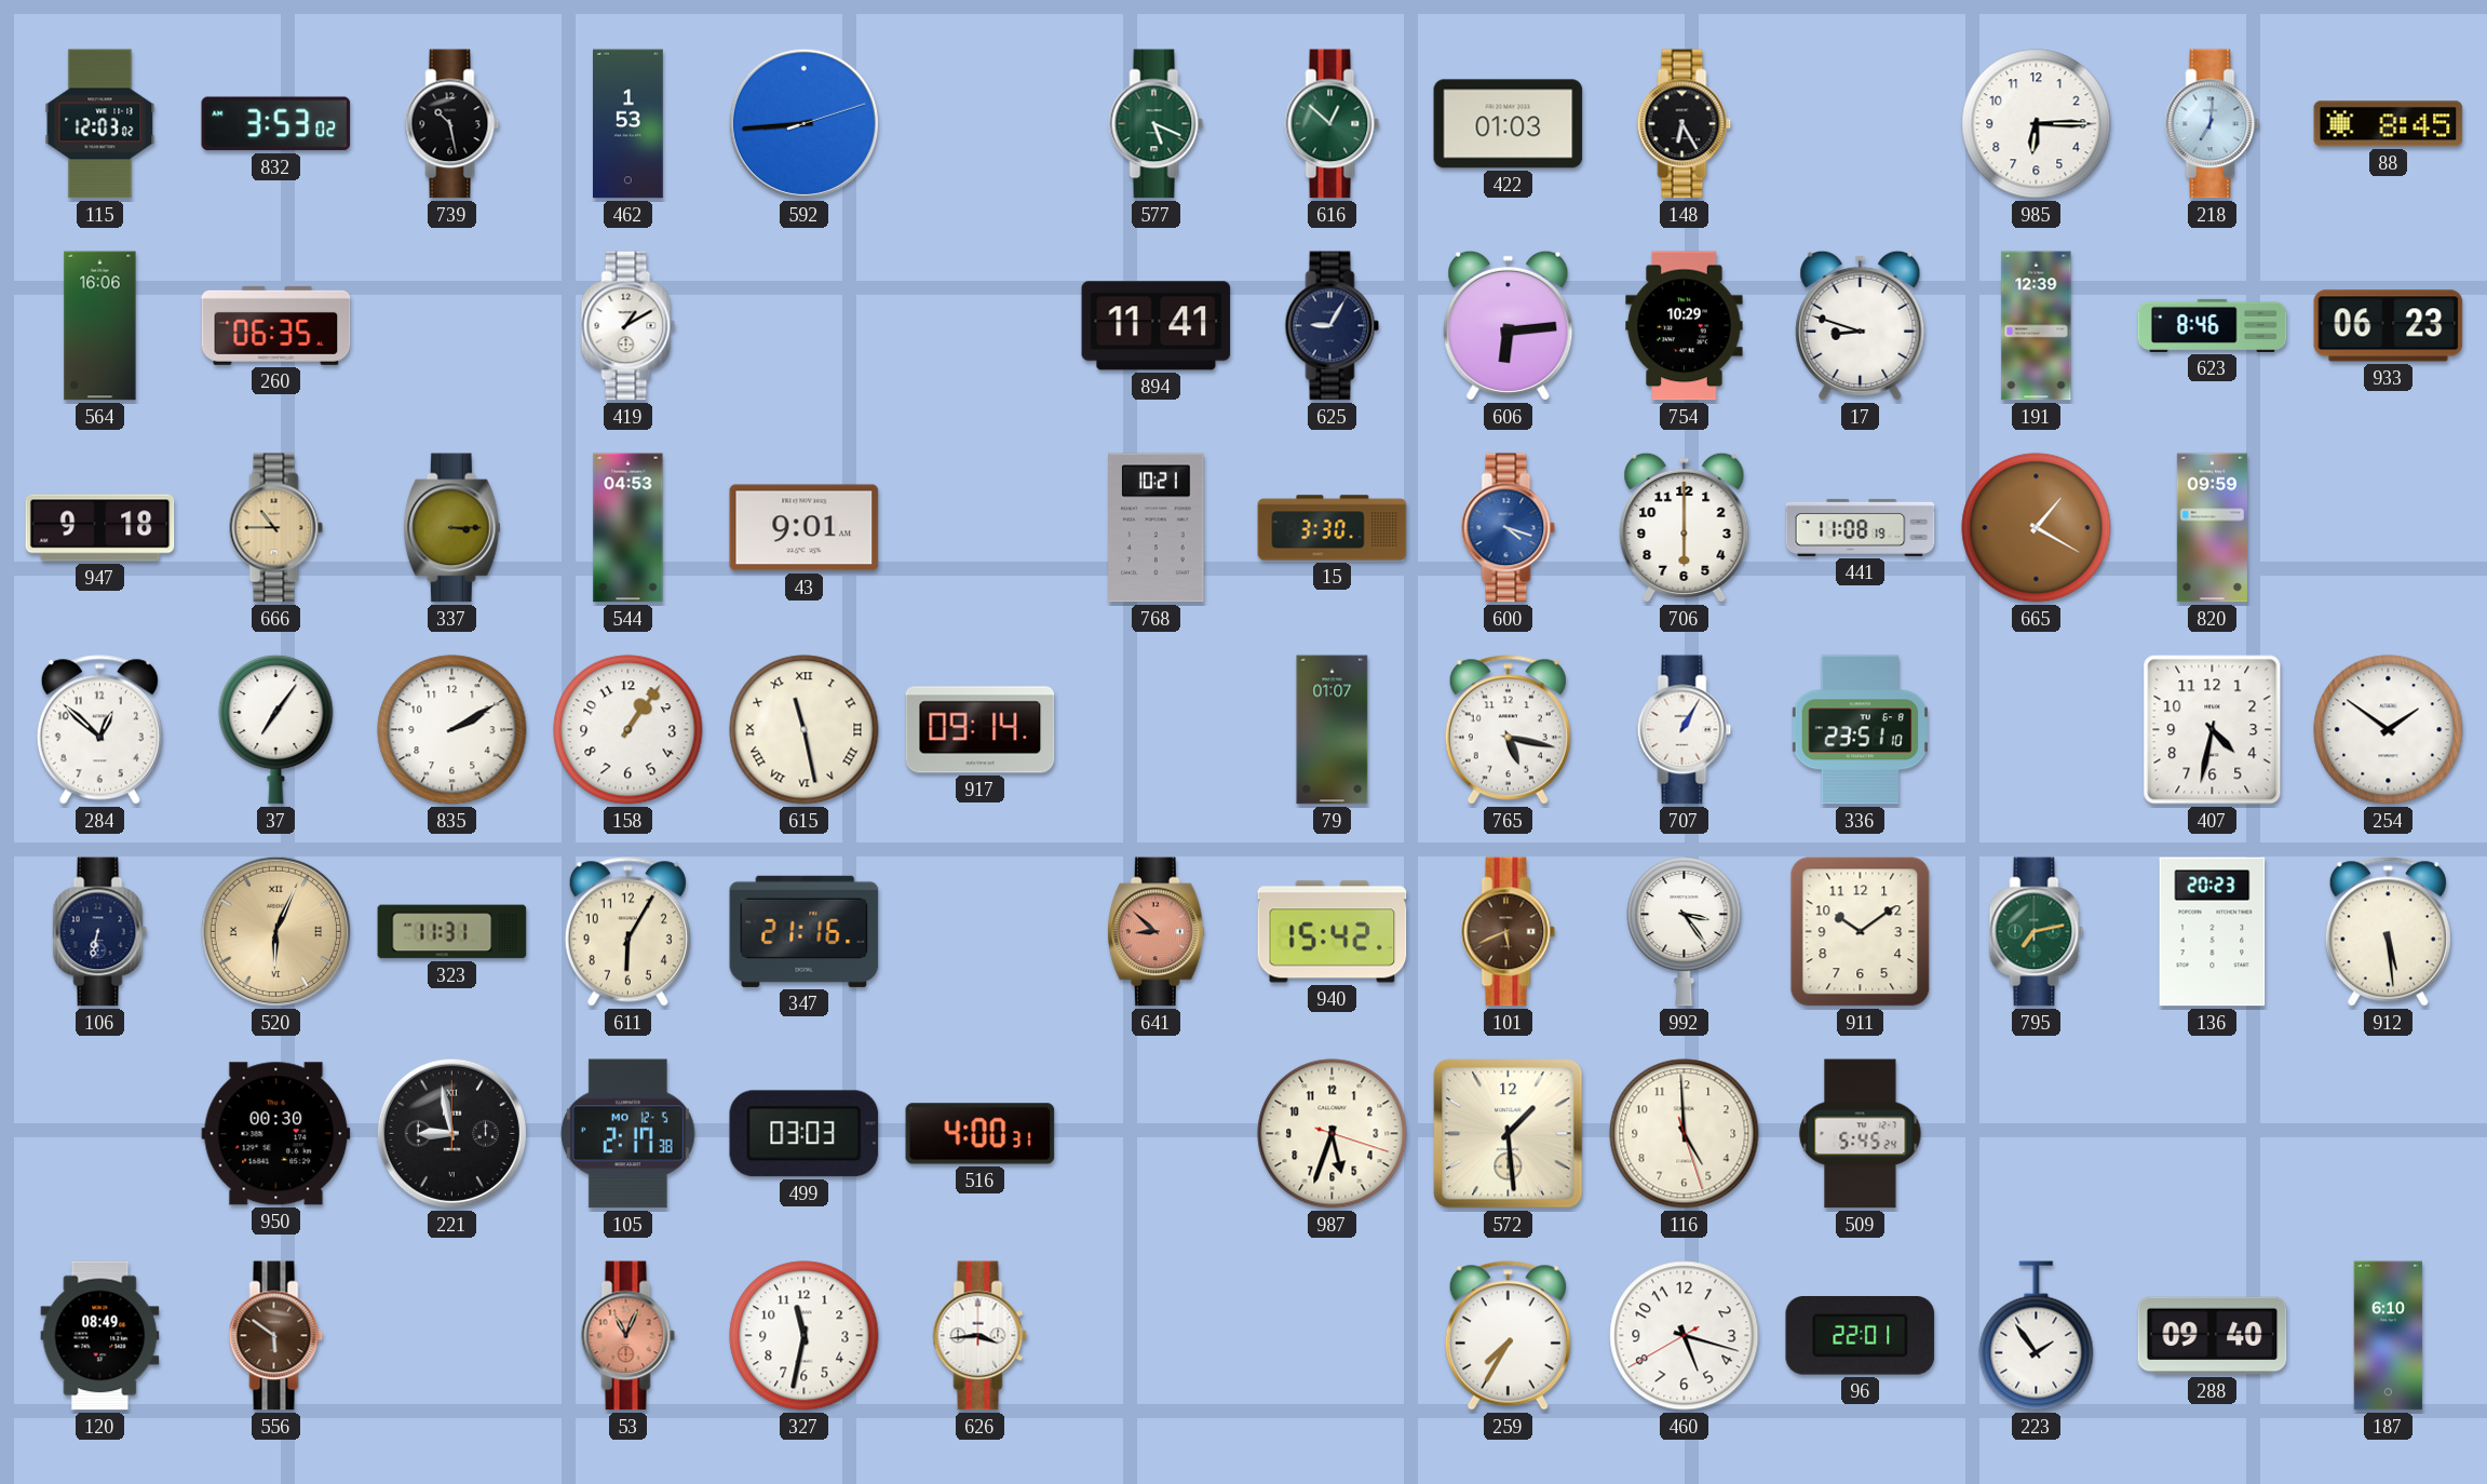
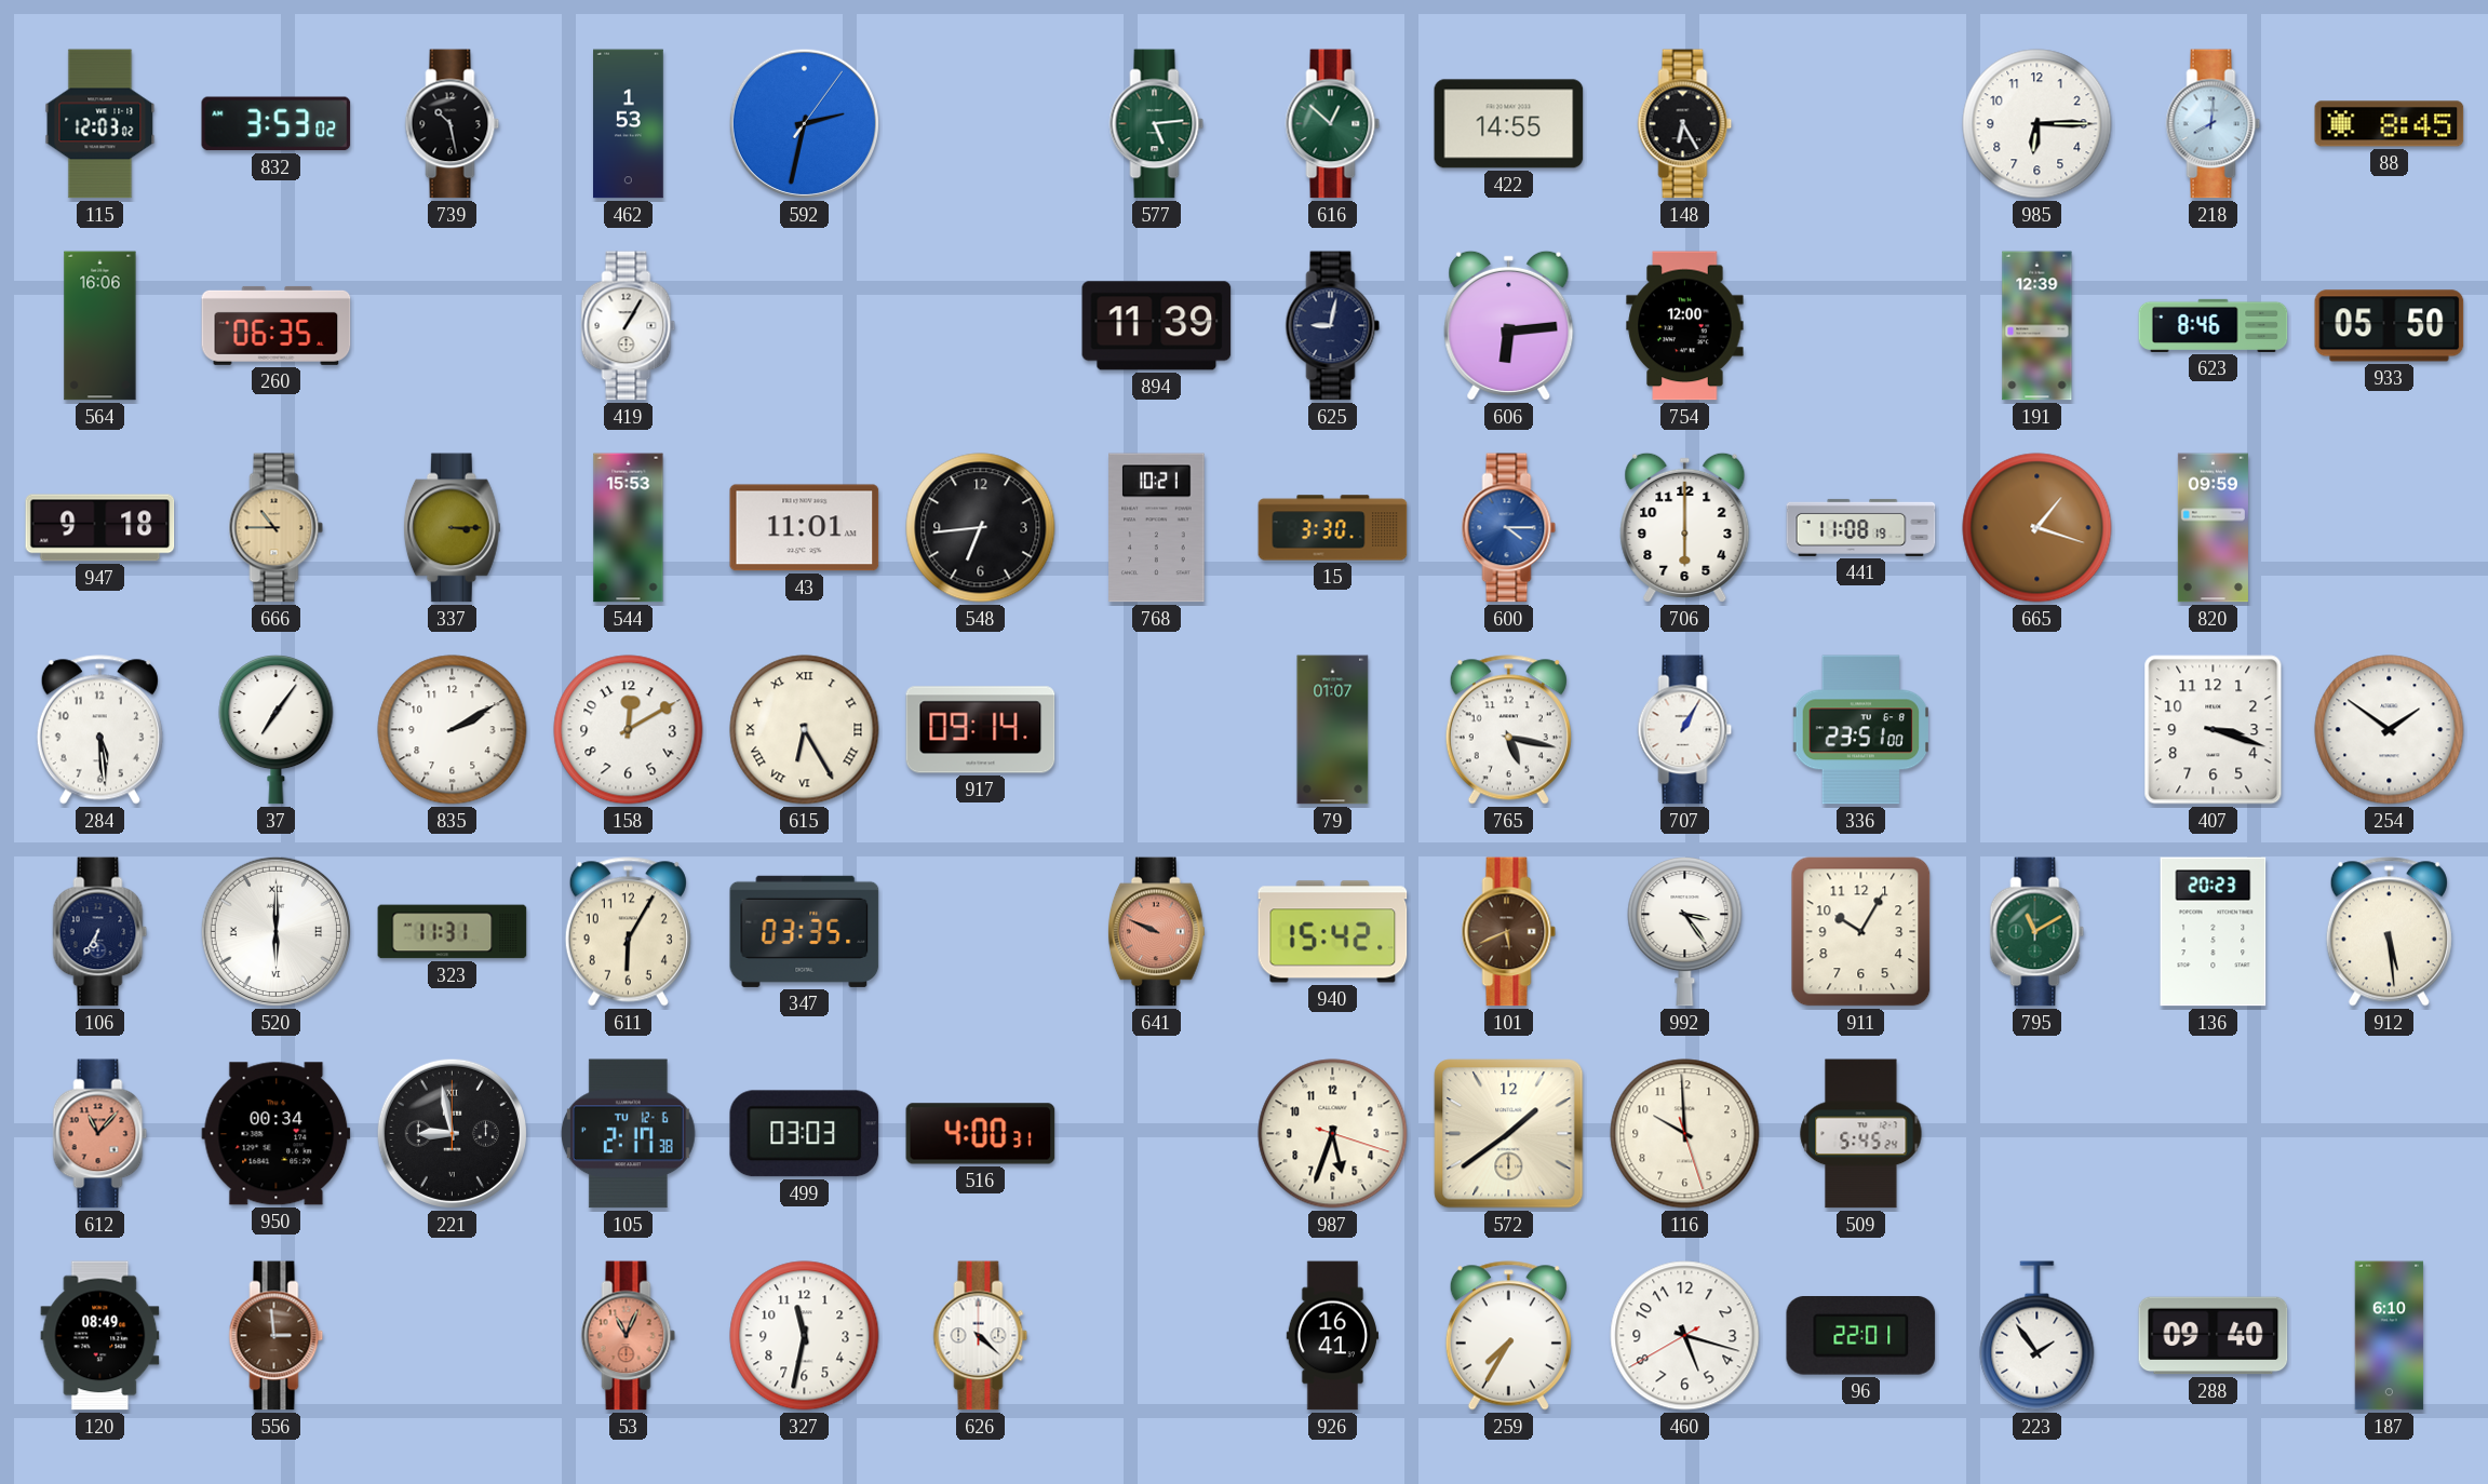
592: 8:44 -> 2:32 (804, 123)
577: 5:19 -> 5:14 (1157, 124)
422: 01:03 -> 14:55 (1509, 124)
218: 7:01 -> 8:01 (2214, 124)
419: 1:10 -> 1:05 (629, 326)
894: 11:41 -> 11:39 (1157, 326)
625: 9:05 -> 9:02 (1333, 326)
754: 10:29 -> 12:00 (1685, 326)
17: 8:48 -> none (1861, 325)
933: 06:23 -> 05:50 (2390, 326)
544: 04:53 -> 15:53 (629, 528)
43: 9:01 -> 11:01 (805, 528)
548: none -> 6:44 (981, 528)
600: 4:18 -> 4:15 (1509, 528)
665: 1:20 -> 1:18 (2038, 528)
284: 12:52 -> 5:29 (99, 730)
158: 1:06 -> 12:10 (629, 730)
615: 11:28 -> 6:25 (805, 730)
336: 23:51:10 -> 23:51:00 (1861, 730)
407: 4:32 -> 3:18 (2214, 730)
106: 6:32 -> 6:35 (100, 932)
520: 6:04 -> 6:00 (275, 931)
520 dial: champagne -> white (275, 931)
347: 21:16 -> 03:35 (805, 931)
641: 8:52 -> 9:49 (1156, 932)
911: 10:09 -> 10:05 (1861, 932)
795: 7:13 -> 11:10 (2038, 932)
612: none -> 11:07 (100, 1134)
950: 00:30 -> 00:34 (277, 1134)
105 date: MO 12-5 -> TU 12-6 (628, 1134)
572: 1:29 -> 1:39 (1509, 1134)
116: 4:59 -> 9:59 (1685, 1134)
556: 5:51 -> 2:59 (277, 1336)
626: 3:44 -> 4:22 (981, 1336)
926: none -> 16:41 (1333, 1336)
